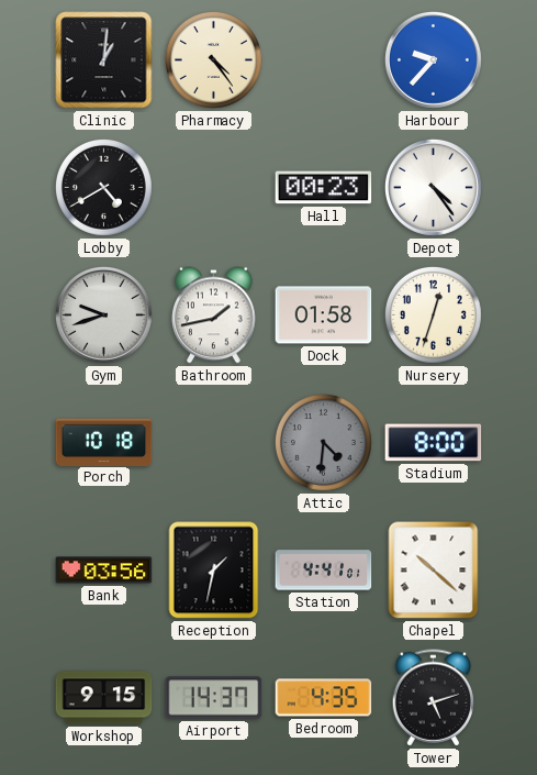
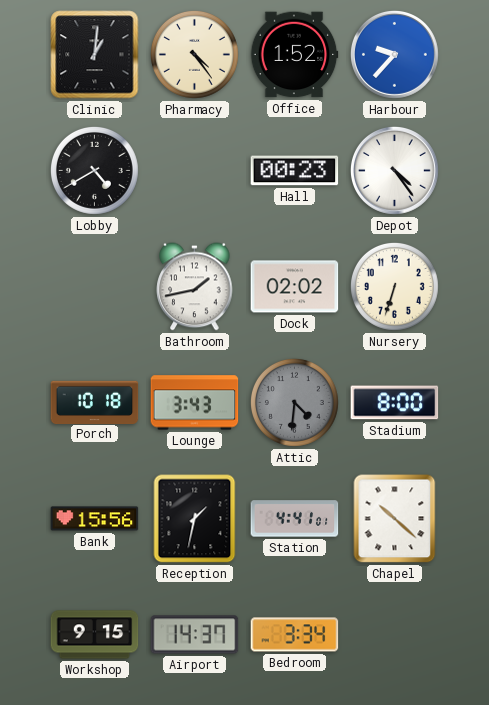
Office: none -> 1:52 (294, 55)
Gym: 9:42 -> none (103, 314)
Dock: 01:58 -> 02:02 (295, 287)
Nursery: 12:33 -> 6:33 (394, 286)
Lounge: none -> 3:43 (195, 403)
Bank: 03:56 -> 15:56 (95, 519)
Bedroom: 4:35 -> 3:34 (295, 635)
Tower: 5:12 -> none (434, 698)
